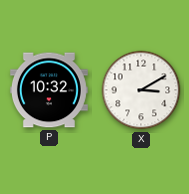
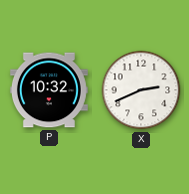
X: 3:10 -> 2:41 (141, 90)
